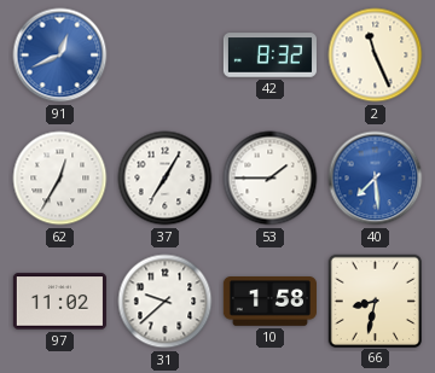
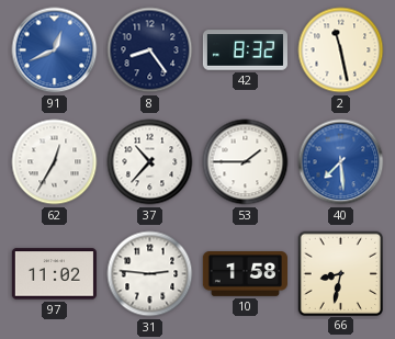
8: none -> 8:24 (150, 50)
2: 11:26 -> 11:28 (341, 50)
37: 7:05 -> 10:37 (150, 162)
31: 9:38 -> 2:46 (150, 274)
